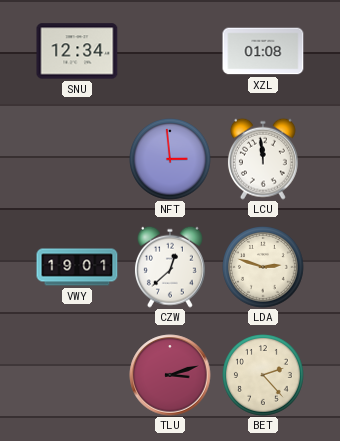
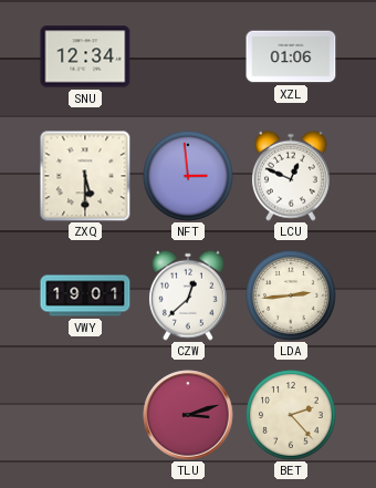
XZL: 01:08 -> 01:06 (291, 56)
ZXQ: none -> 5:30 (85, 176)
LCU: 11:59 -> 12:49 (291, 176)
LDA: 2:48 -> 2:44 (292, 297)
